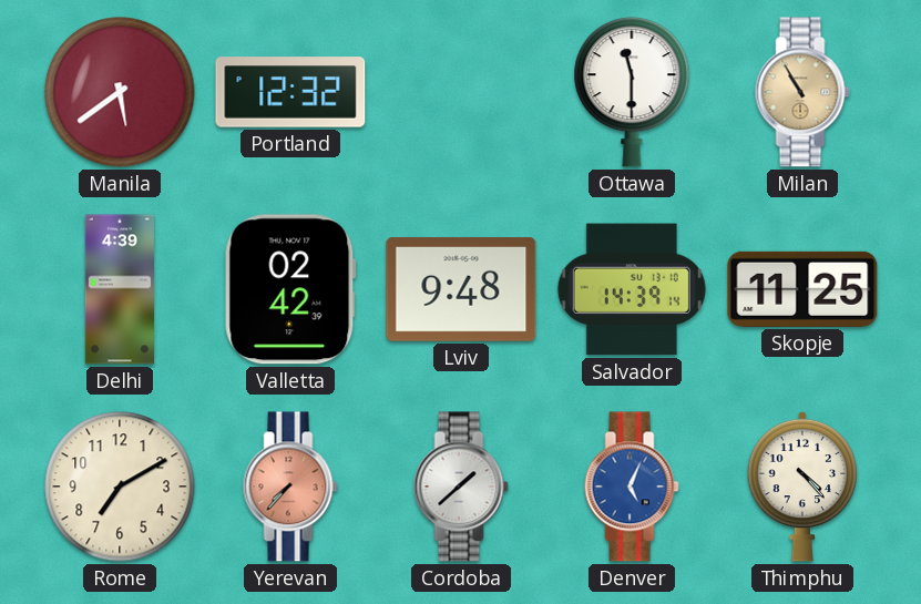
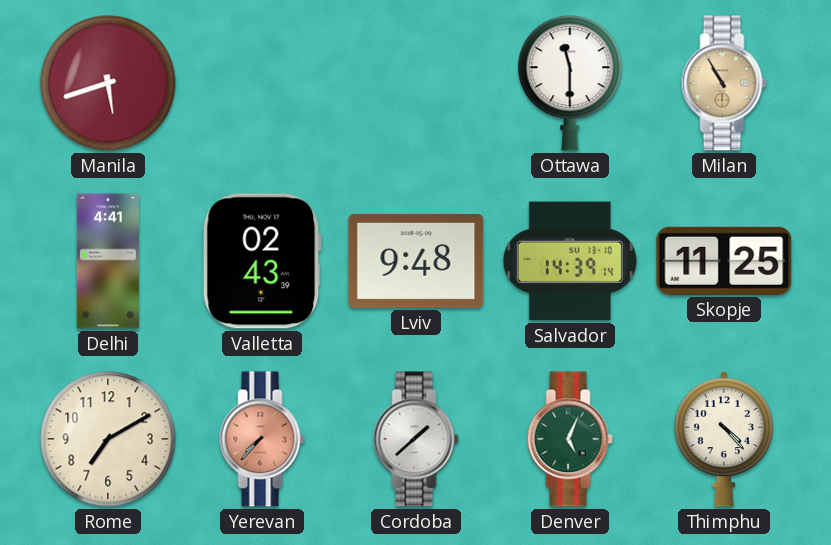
Manila: 5:39 -> 5:42 (108, 83)
Portland: 12:32 -> none (290, 92)
Delhi: 4:39 -> 4:41 (108, 261)
Valletta: 02:42 -> 02:43 (262, 261)
Denver dial: blue -> green (570, 439)
